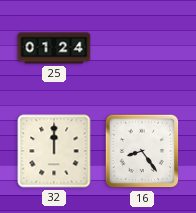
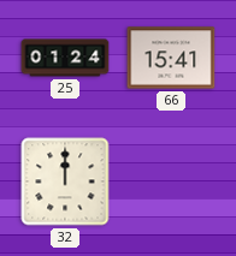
66: none -> 15:41 (171, 58)
16: 8:24 -> none (142, 151)
